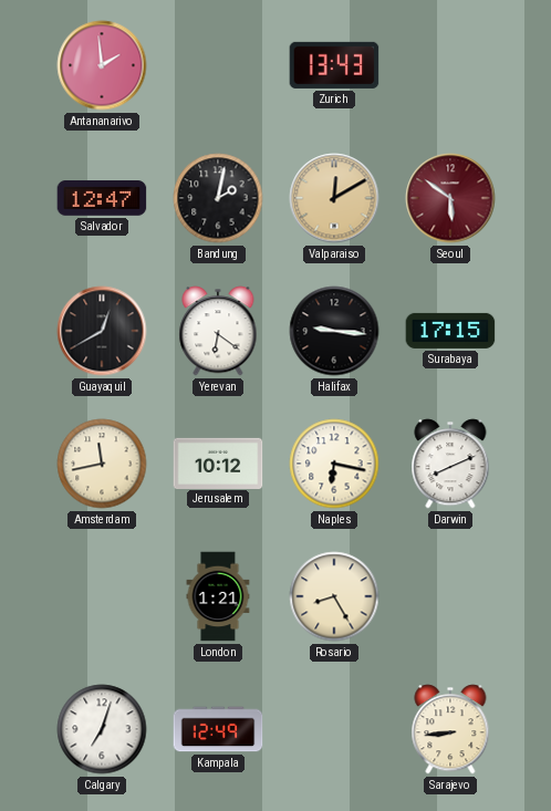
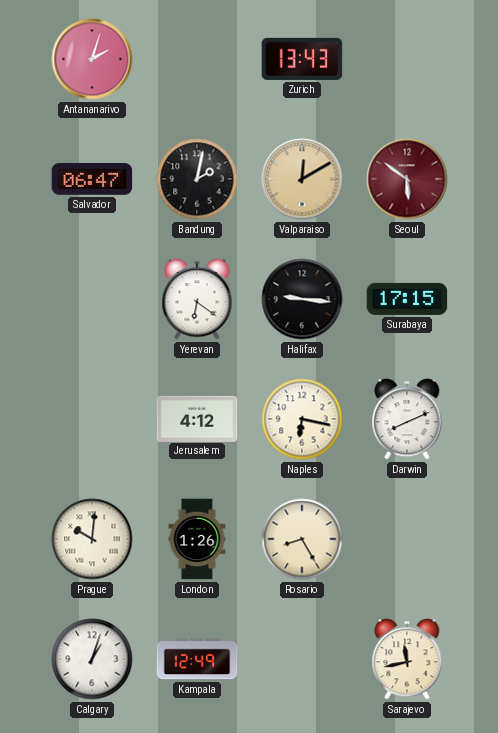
Antananarivo: 1:59 -> 2:03 (92, 59)
Salvador: 12:47 -> 06:47 (92, 179)
Guayaquil: 12:40 -> none (102, 331)
Amsterdam: 11:43 -> none (102, 464)
Jerusalem: 10:12 -> 4:12 (197, 418)
Prague: none -> 10:01 (92, 539)
London: 1:21 -> 1:26 (197, 539)
Calgary: 7:03 -> 1:03 (92, 659)
Sarajevo: 8:44 -> 11:43 (407, 659)
